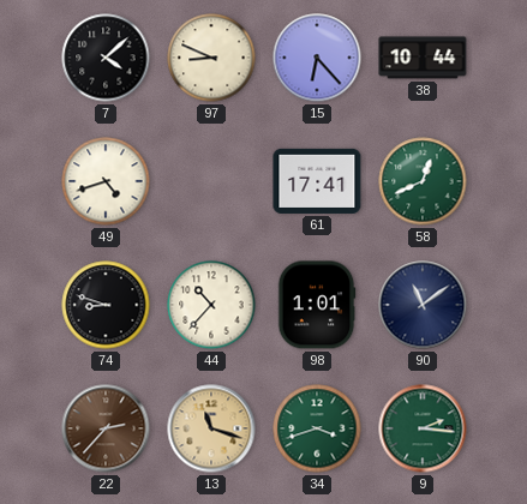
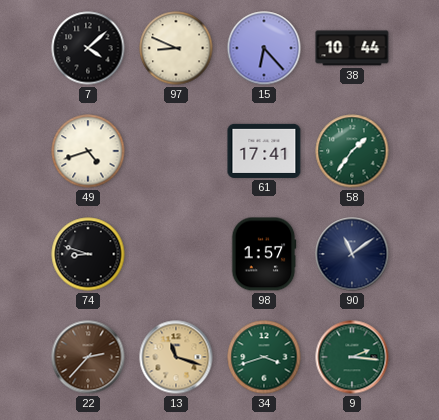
58: 12:41 -> 1:36 (352, 151)
44: 10:37 -> none (211, 305)
98: 1:01 -> 1:57 (264, 254)
